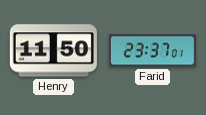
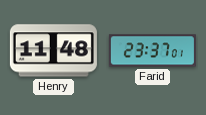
Henry: 11:50 -> 11:48 (53, 51)
